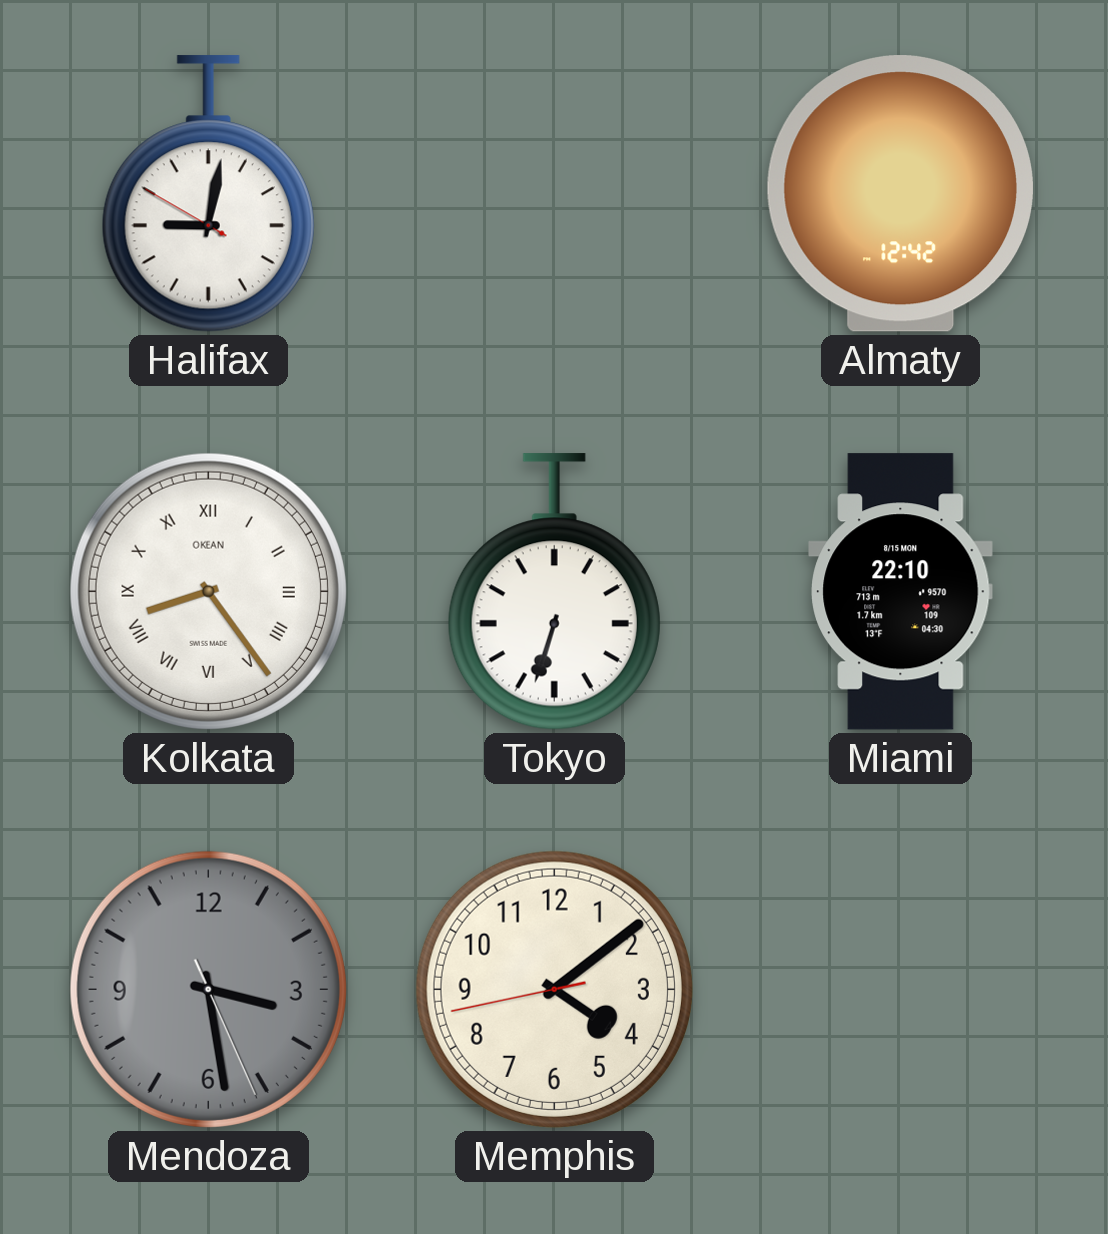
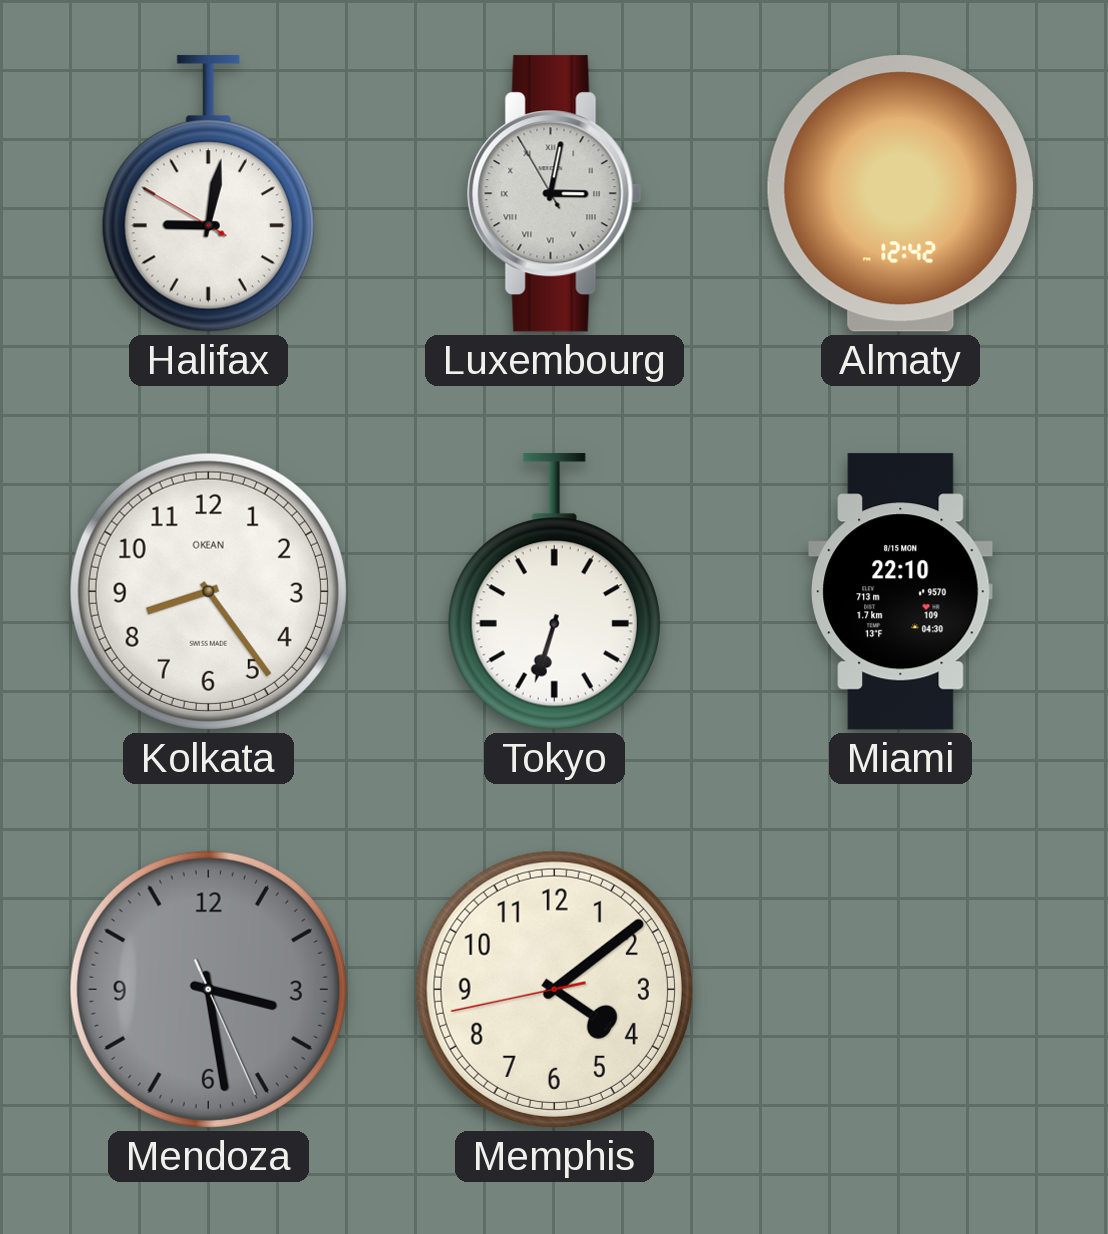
Luxembourg: none -> 3:01 (554, 194)
Kolkata numerals: Roman -> Arabic (208, 591)
